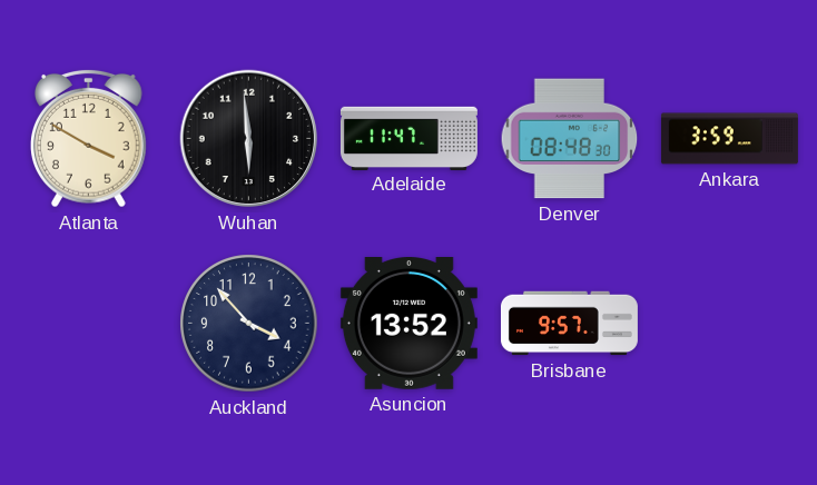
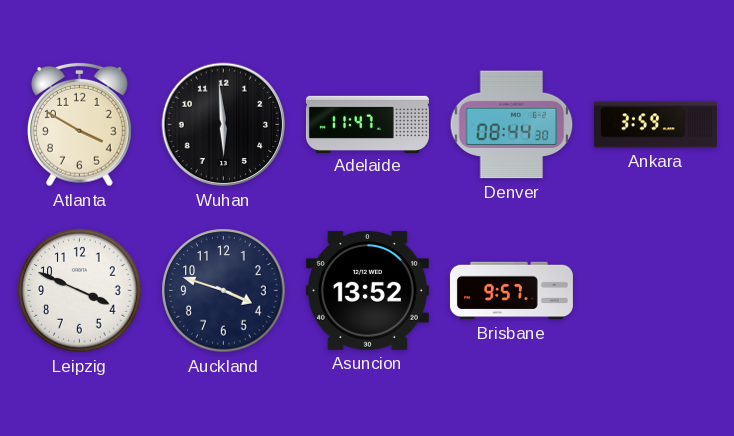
Denver: 08:48 -> 08:44 (512, 125)
Leipzig: none -> 3:49 (80, 291)
Auckland: 3:53 -> 3:48 (224, 291)
